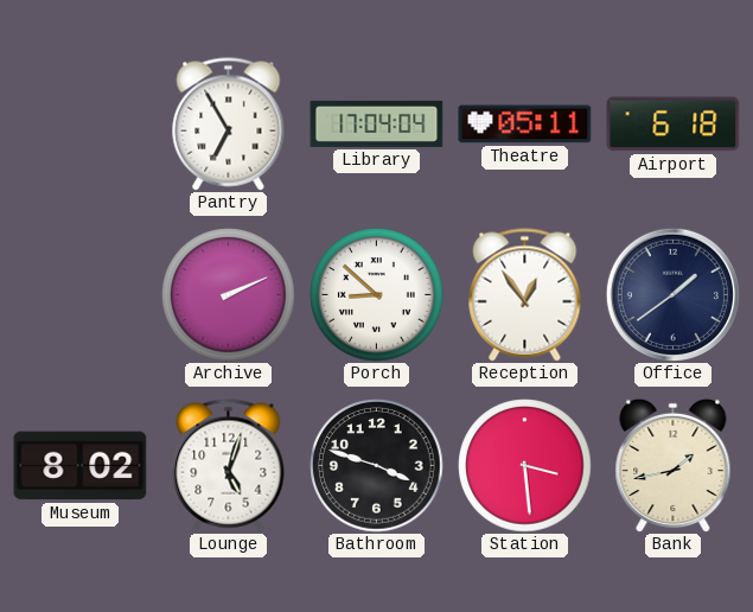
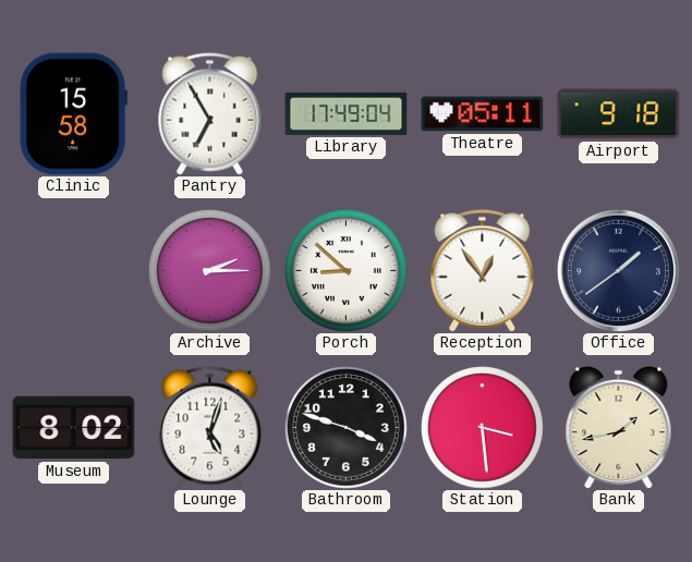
Clinic: none -> 15:58 (73, 114)
Library: 17:04 -> 17:49 (347, 113)
Airport: 6:18 -> 9:18 (619, 114)
Archive: 2:11 -> 2:15 (210, 271)
